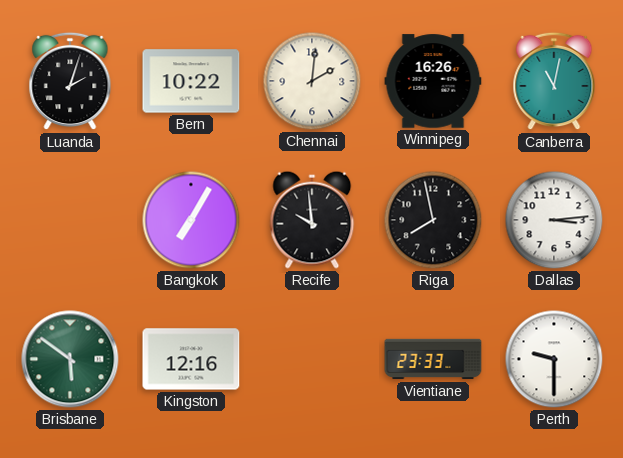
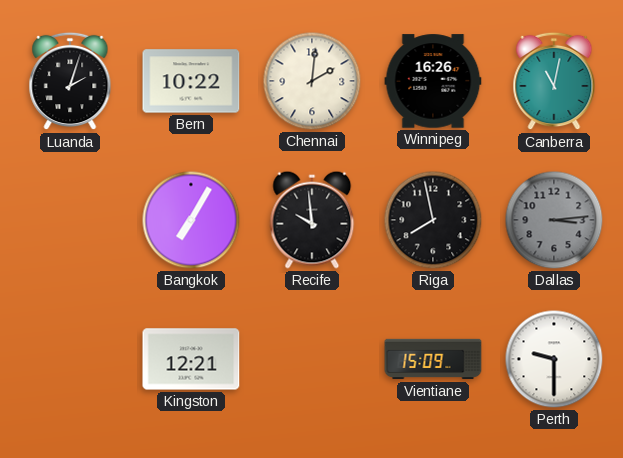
Dallas dial: white -> grey (554, 220)
Brisbane: 5:51 -> none (70, 359)
Kingston: 12:16 -> 12:21 (191, 359)
Vientiane: 23:33 -> 15:09 (433, 359)
